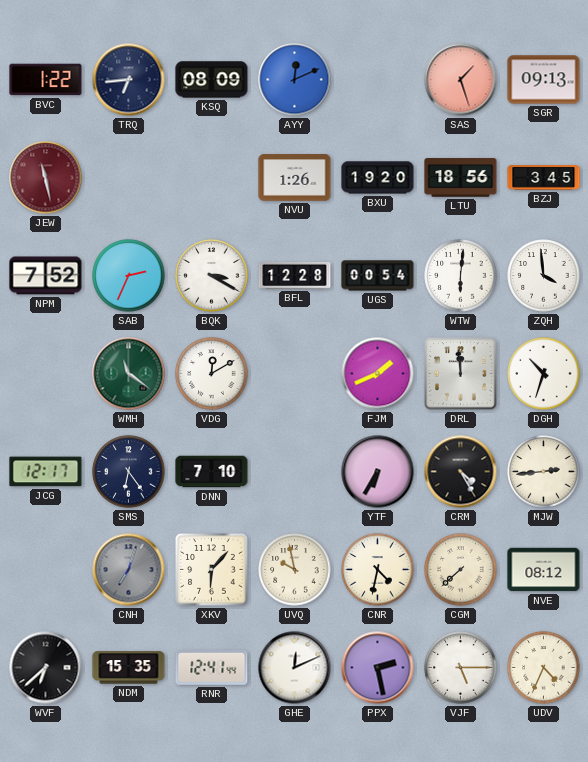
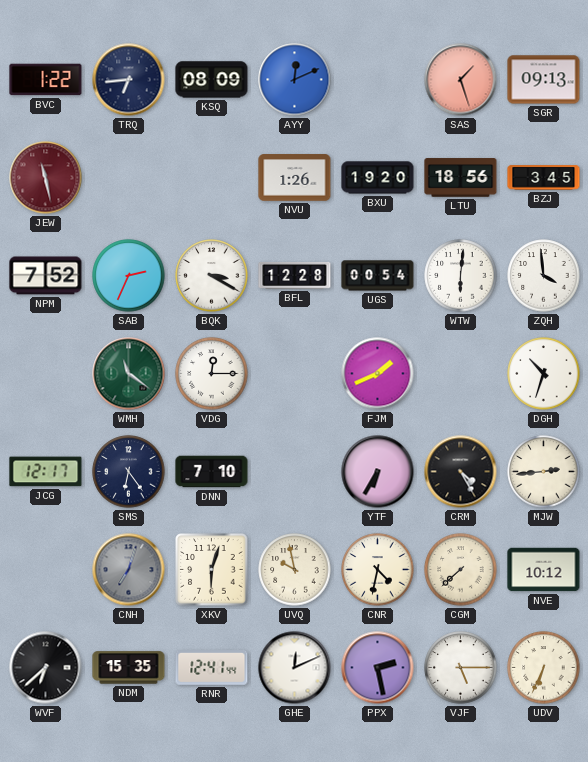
VDG: 12:10 -> 12:15 (212, 374)
DRL: 11:59 -> none (461, 374)
XKV: 6:07 -> 6:03 (212, 570)
NVE: 08:12 -> 10:12 (544, 570)
UDV: 4:34 -> 6:34 (544, 668)
